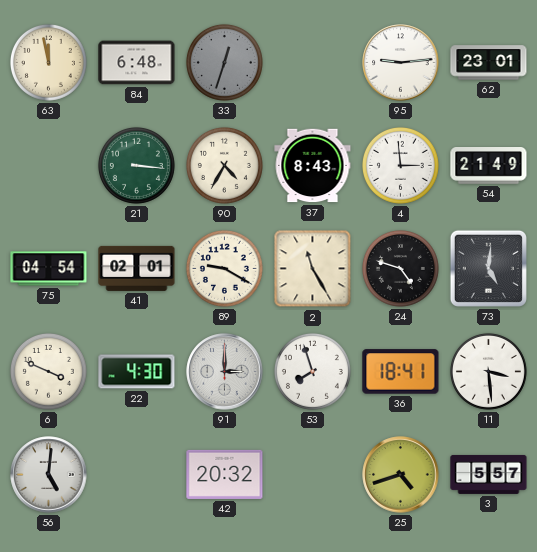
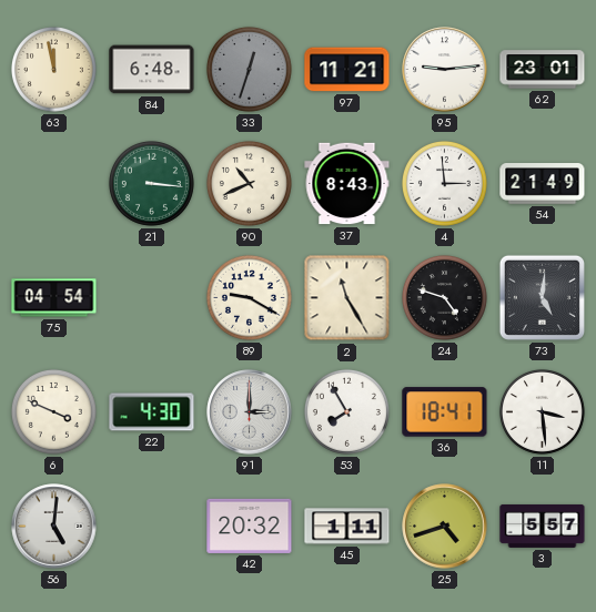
97: none -> 11:21 (347, 70)
90: 4:35 -> 10:41 (249, 183)
41: 02:01 -> none (137, 268)
53: 7:57 -> 7:55 (346, 411)
45: none -> 1:11 (347, 527)
